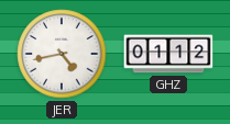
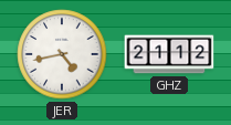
GHZ: 01:12 -> 21:12 (169, 54)
